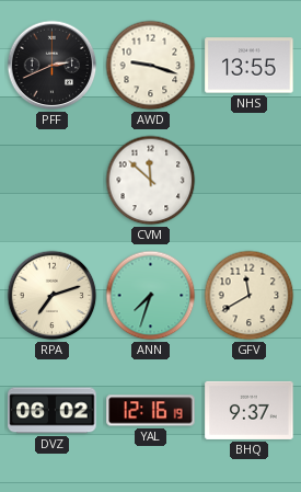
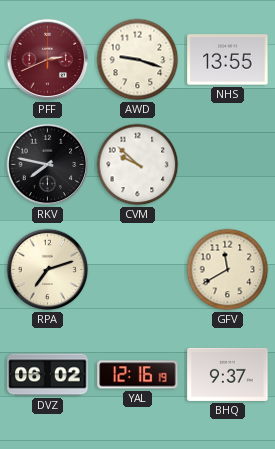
PFF dial: black -> burgundy (48, 60)
RKV: none -> 7:47 (48, 165)
CVM: 11:52 -> 9:52 (138, 165)
ANN: 7:33 -> none (151, 296)
